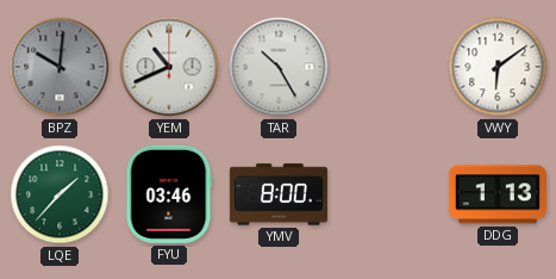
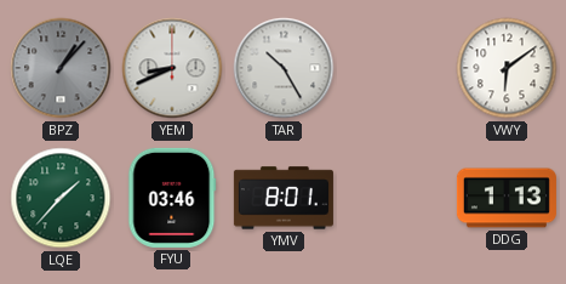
BPZ: 10:01 -> 1:07 (61, 68)
YEM: 10:41 -> 8:41 (172, 68)
YMV: 8:00 -> 8:01 (284, 198)
